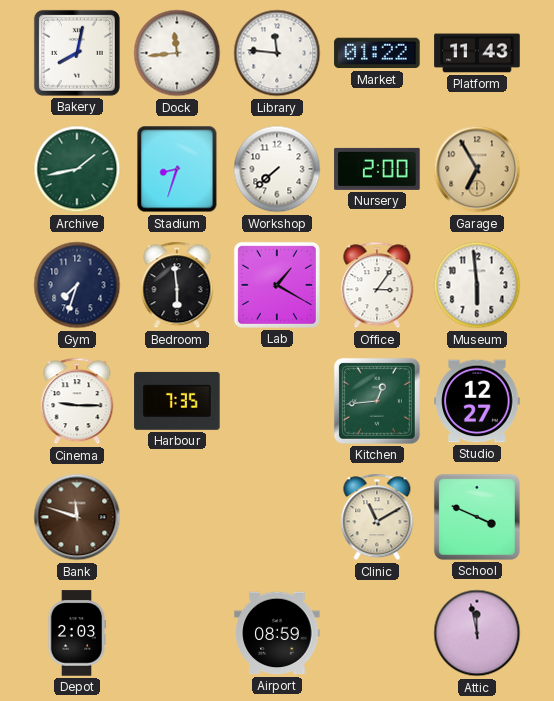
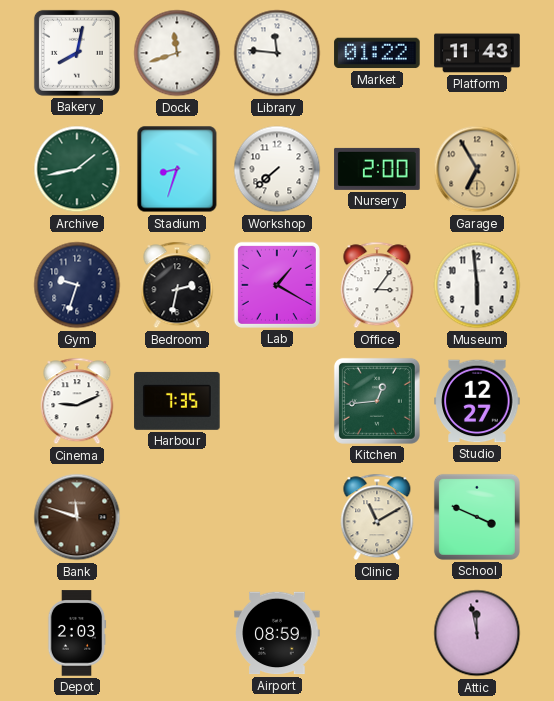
Dock: 11:44 -> 11:42 (177, 53)
Gym: 7:33 -> 9:33 (77, 285)
Bedroom: 5:59 -> 2:32 (177, 285)
Cinema: 9:15 -> 9:11 (77, 401)
